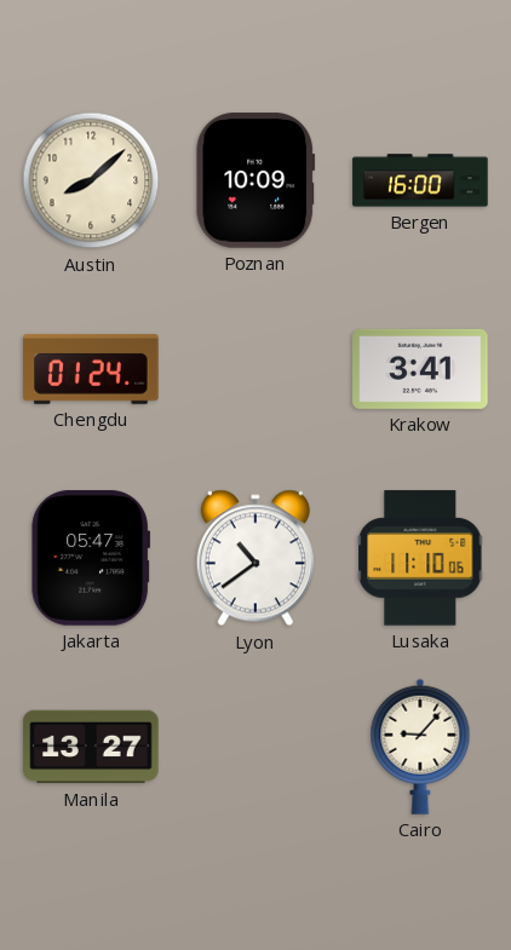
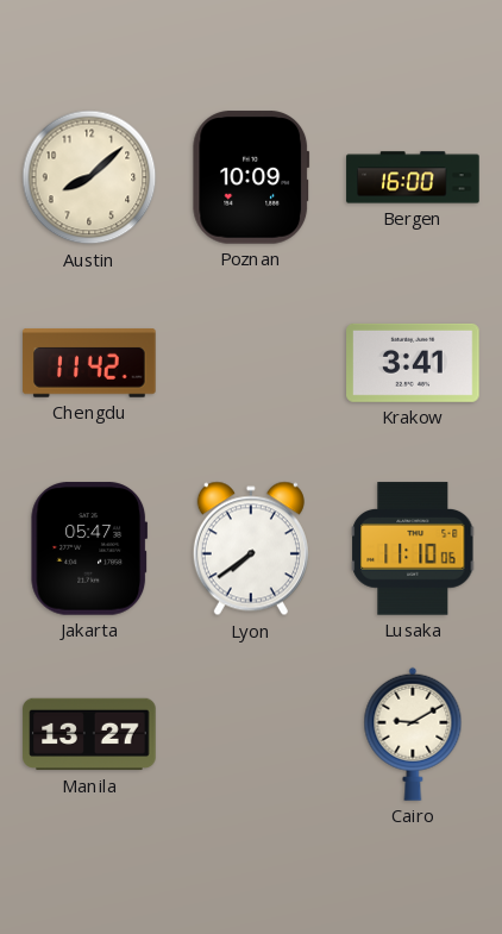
Chengdu: 01:24 -> 11:42 (89, 364)
Lyon: 10:39 -> 7:39 (251, 549)
Cairo: 9:07 -> 9:10 (413, 734)
